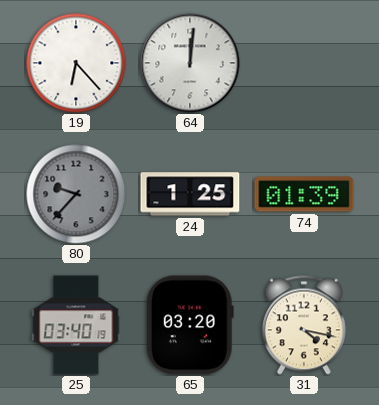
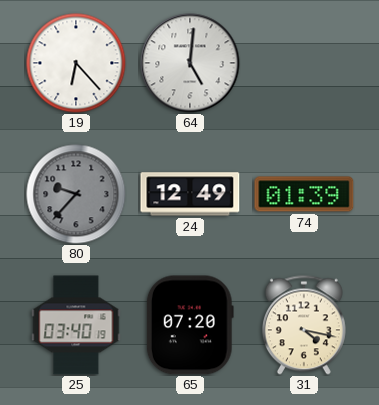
64: 12:01 -> 5:01 (190, 63)
24: 1:25 -> 12:49 (190, 194)
65: 03:20 -> 07:20 (190, 325)
